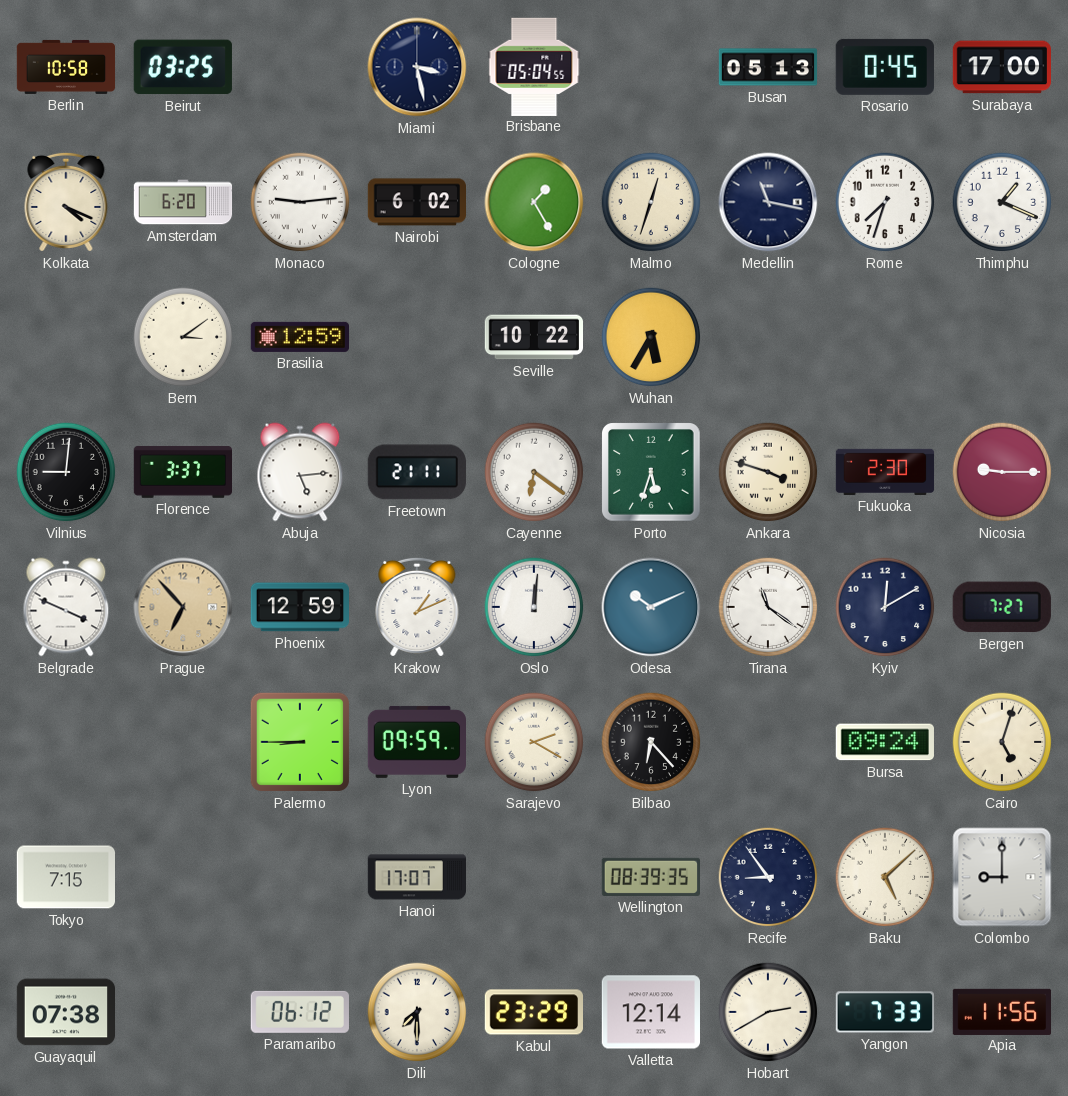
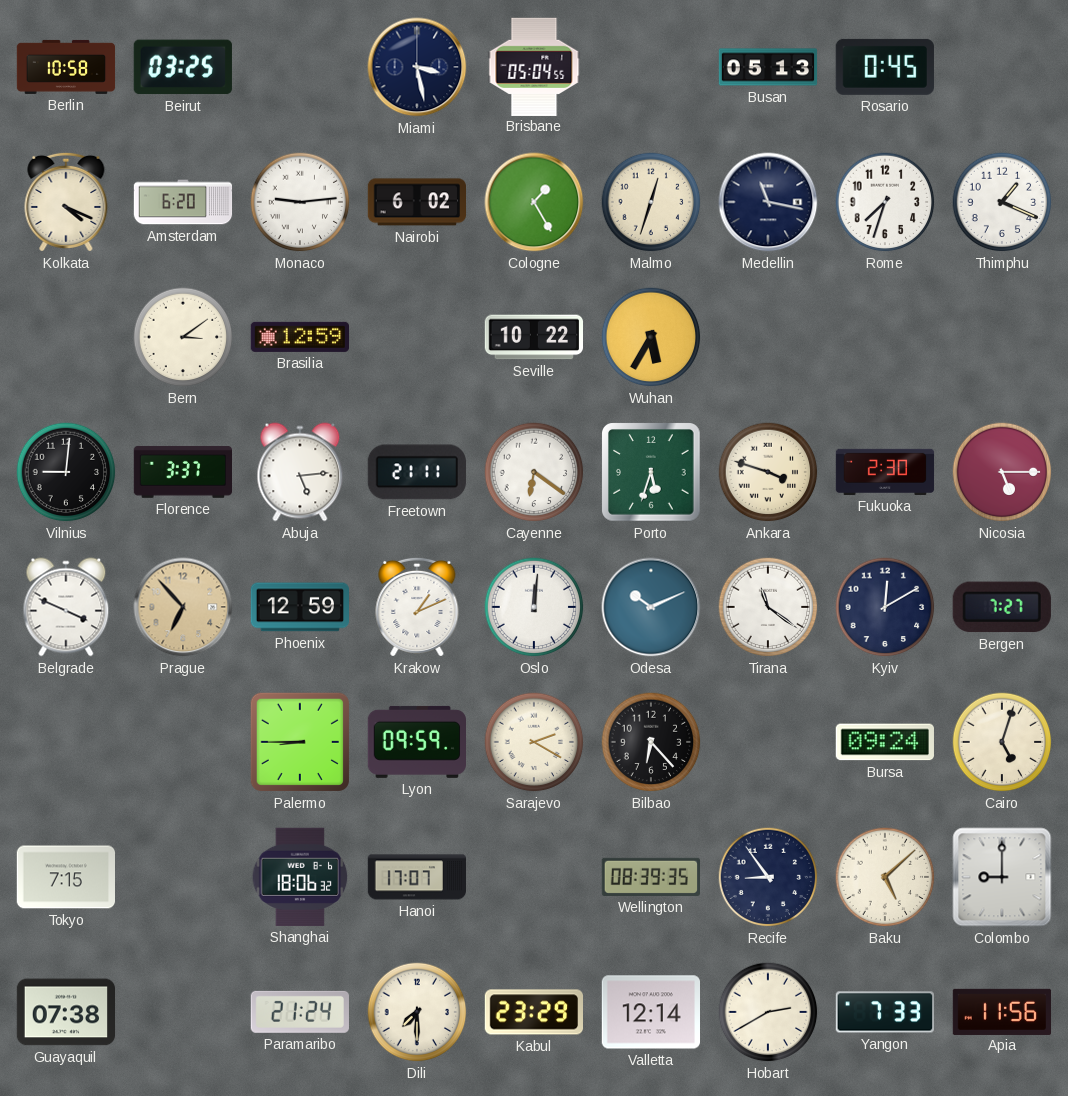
Surabaya: 17:00 -> none (1001, 67)
Nicosia: 9:15 -> 5:15 (1002, 472)
Shanghai: none -> 18:06 (300, 877)
Paramaribo: 06:12 -> 21:24 (300, 1012)
